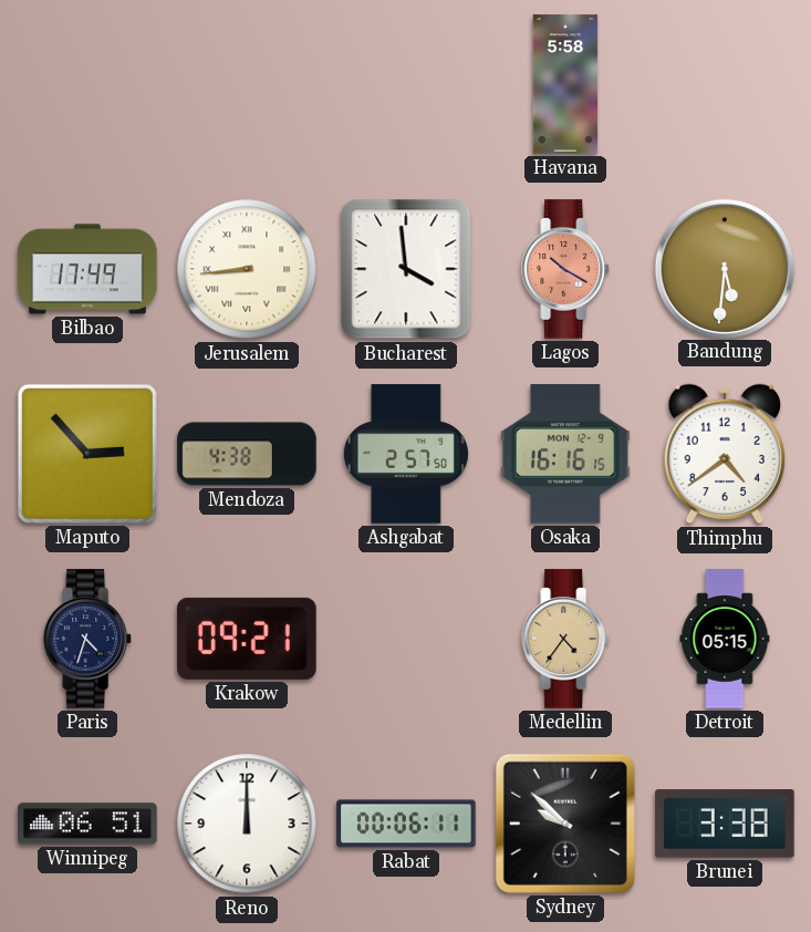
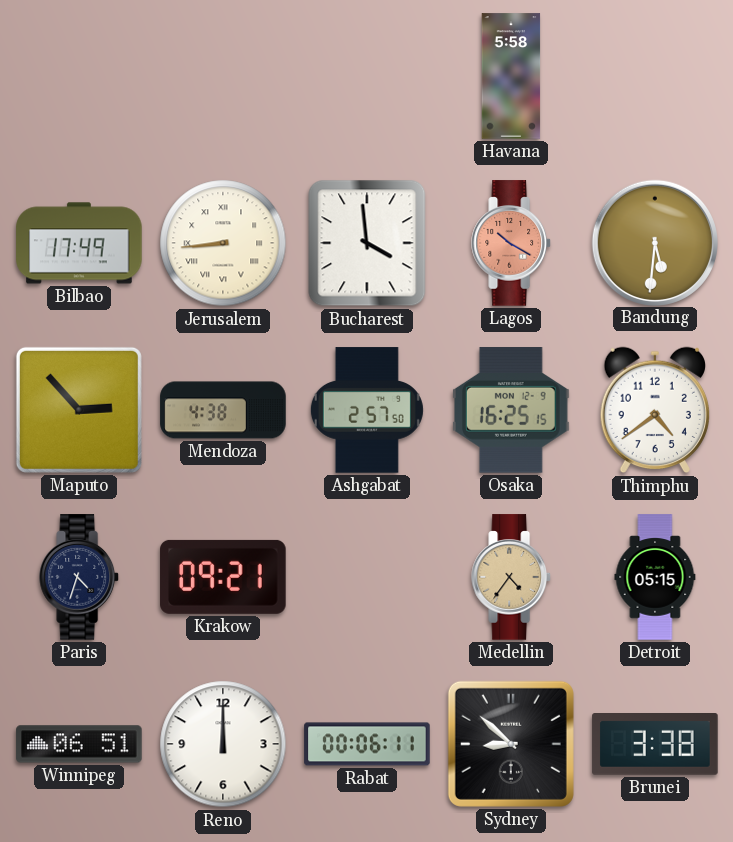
Osaka: 16:16 -> 16:25 (512, 410)
Sydney: 9:52 -> 8:52 (511, 744)
